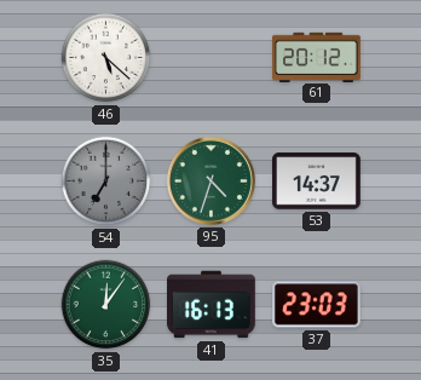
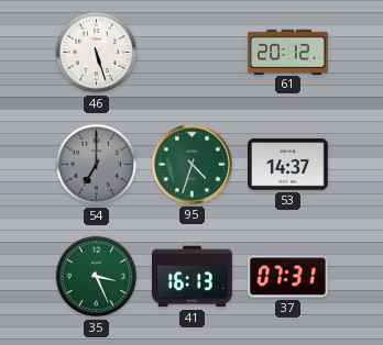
46: 5:22 -> 5:27 (97, 53)
35: 12:06 -> 3:26 (97, 277)
37: 23:03 -> 07:31 (288, 277)
